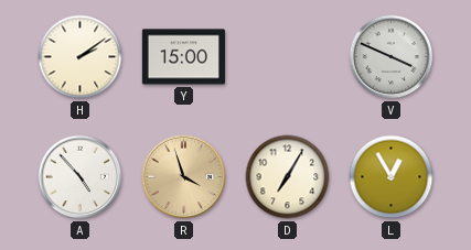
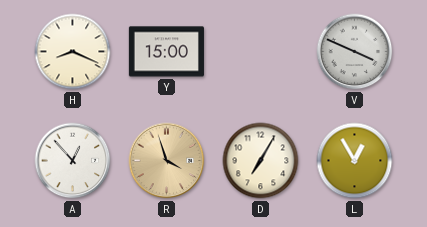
H: 2:09 -> 8:19 (73, 52)
A: 4:53 -> 12:53 (73, 161)
